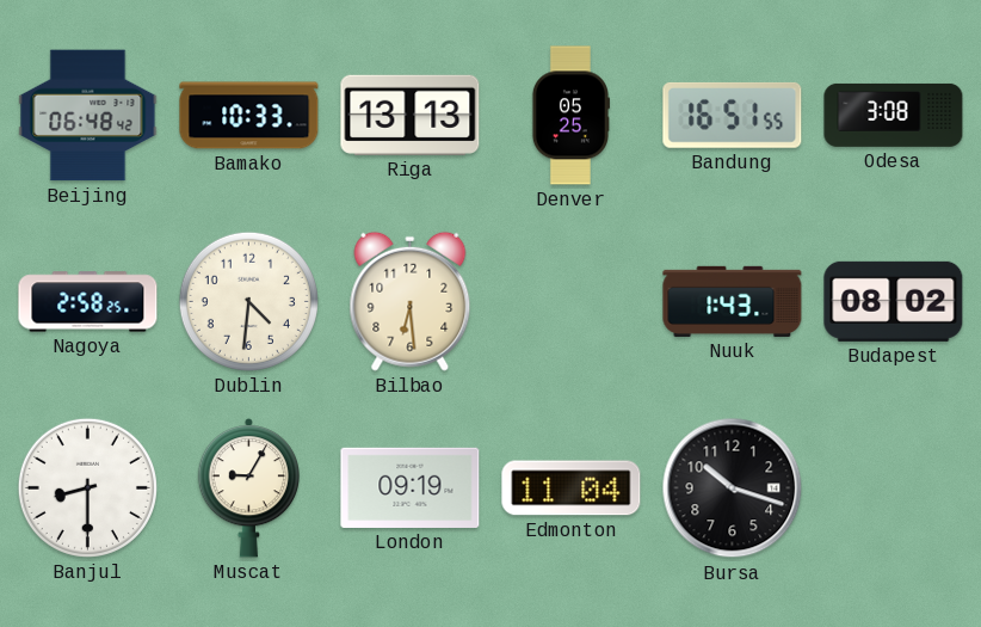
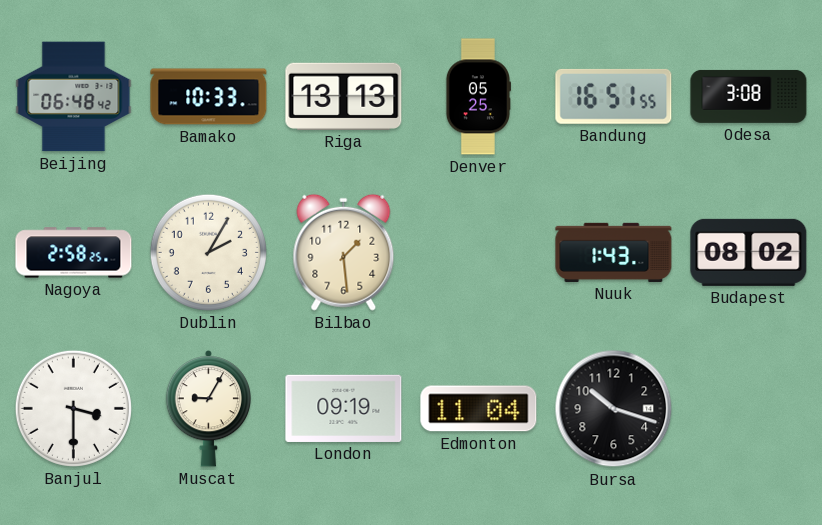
Dublin: 4:31 -> 2:05 (208, 252)
Bilbao: 6:29 -> 1:29 (344, 252)
Banjul: 8:30 -> 3:30 (73, 408)
